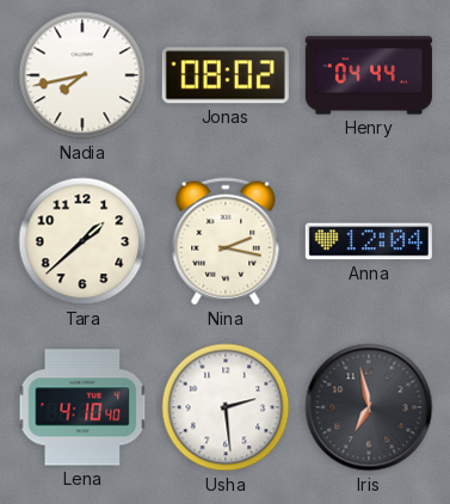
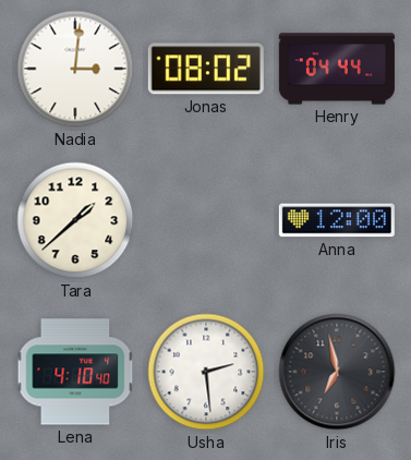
Nadia: 7:43 -> 3:01 (75, 69)
Nina: 2:17 -> none (226, 241)
Anna: 12:04 -> 12:00 (337, 220)
